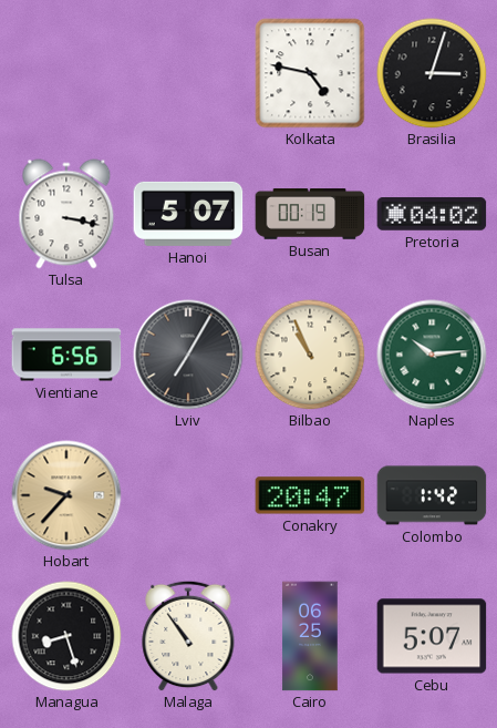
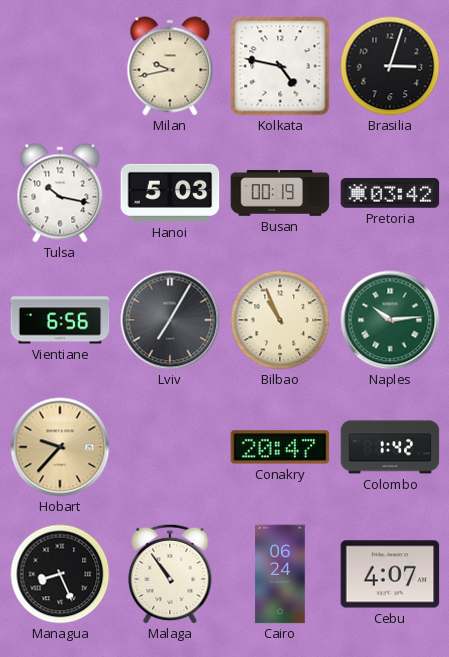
Milan: none -> 9:43 (170, 66)
Tulsa: 3:17 -> 10:17 (60, 193)
Hanoi: 5:07 -> 5:03 (170, 193)
Pretoria: 04:02 -> 03:42 (390, 193)
Managua: 8:27 -> 8:26 (60, 574)
Cairo: 06:25 -> 06:24 (280, 574)
Cebu: 5:07 -> 4:07 (390, 574)
